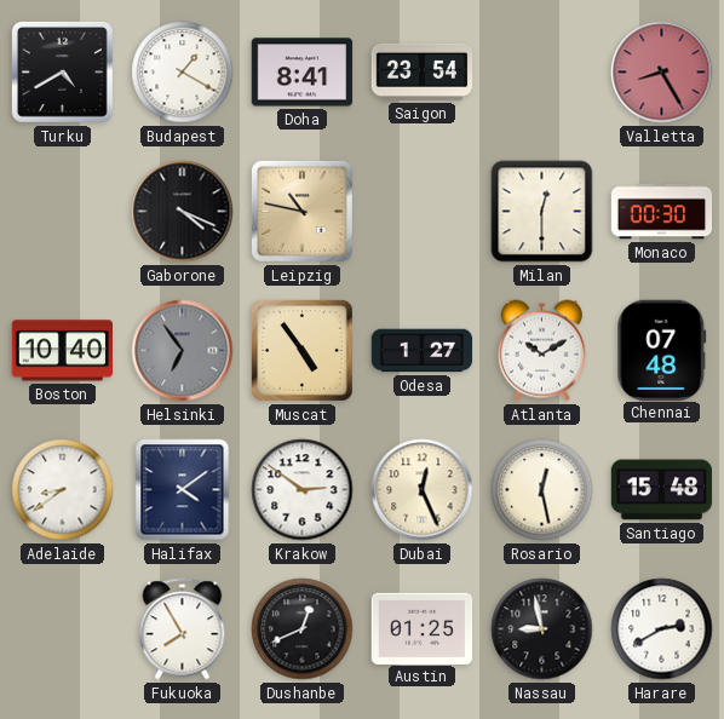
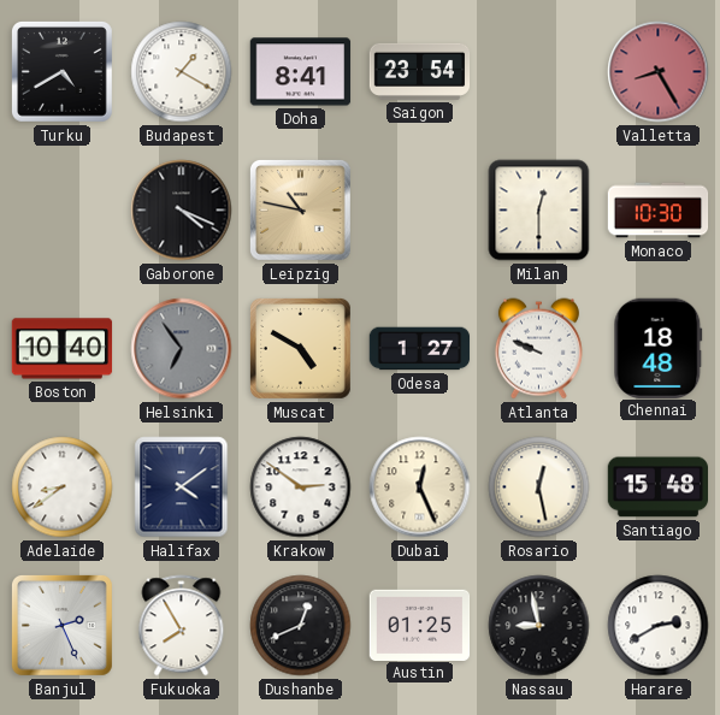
Monaco: 00:30 -> 10:30 (659, 211)
Muscat: 4:54 -> 4:50 (301, 349)
Atlanta: 10:10 -> 9:49 (538, 349)
Chennai: 07:48 -> 18:48 (659, 348)
Banjul: none -> 2:26 (63, 626)
